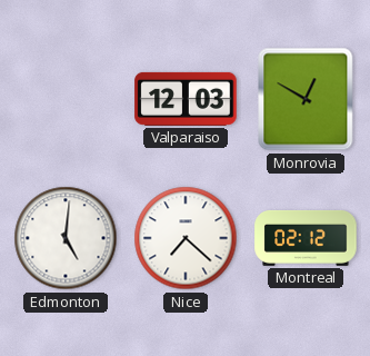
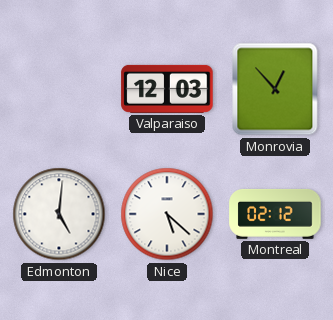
Monrovia: 12:50 -> 12:53 (275, 89)
Nice: 7:22 -> 5:22 (167, 214)
